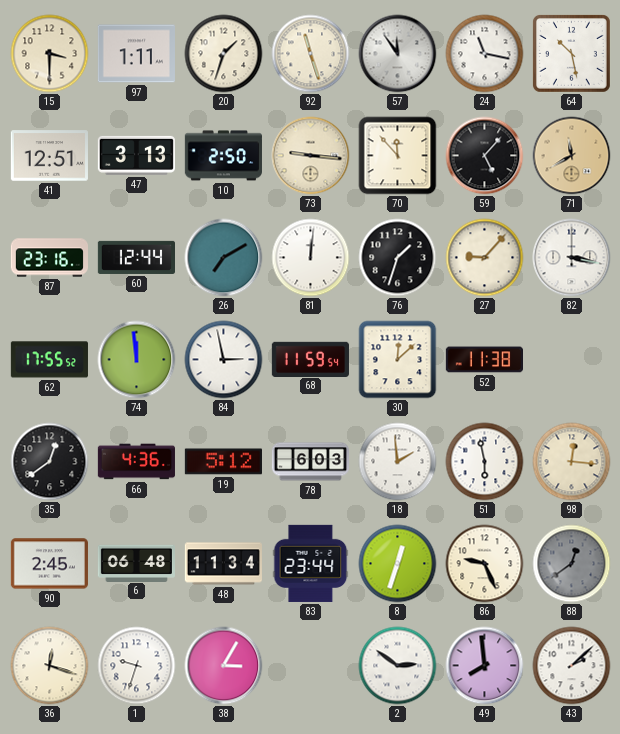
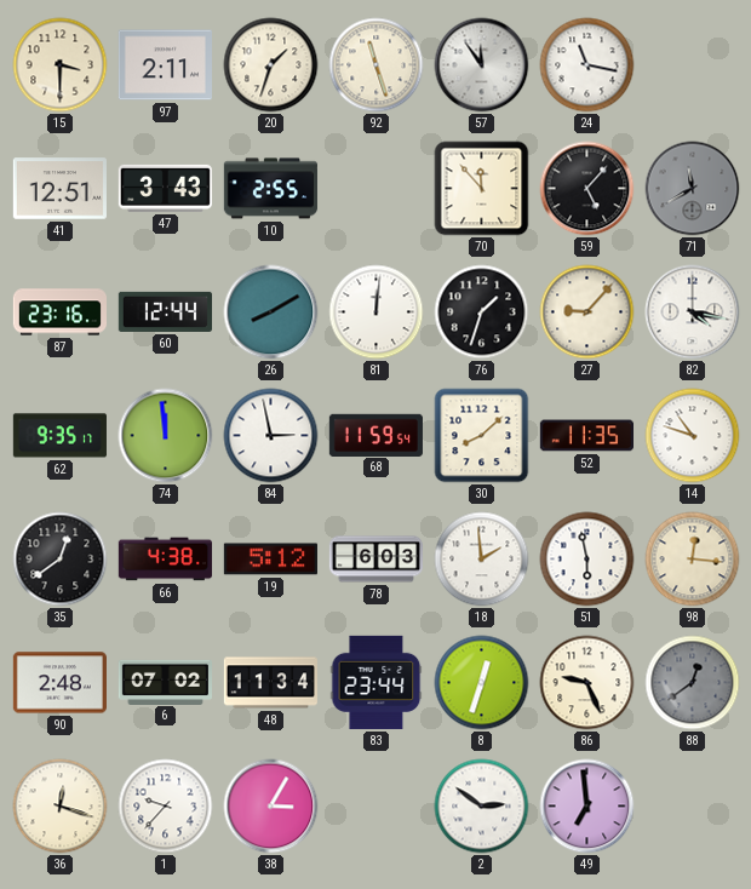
97: 1:11 -> 2:11 (165, 65)
64: 10:28 -> none (571, 53)
47: 3:13 -> 3:43 (165, 188)
10: 2:50 -> 2:55 (270, 189)
73: 9:16 -> none (311, 156)
71 dial: champagne -> grey (693, 189)
26: 7:10 -> 8:10 (271, 312)
82: 3:17 -> 4:17 (693, 312)
62: 17:55 -> 9:35 (59, 436)
30: 12:08 -> 8:08 (482, 436)
52: 11:38 -> 11:35 (586, 436)
14: none -> 10:48 (693, 436)
66: 4:36 -> 4:38 (165, 560)
90: 2:45 -> 2:48 (59, 683)
6: 06:48 -> 07:02 (165, 682)
1: 9:33 -> 9:37 (166, 807)
49: 7:59 -> 6:59 (587, 807)
43: 2:08 -> none (572, 666)
